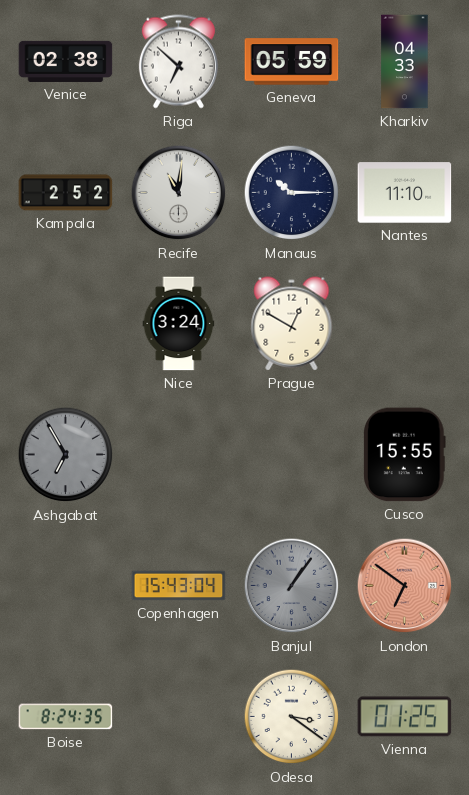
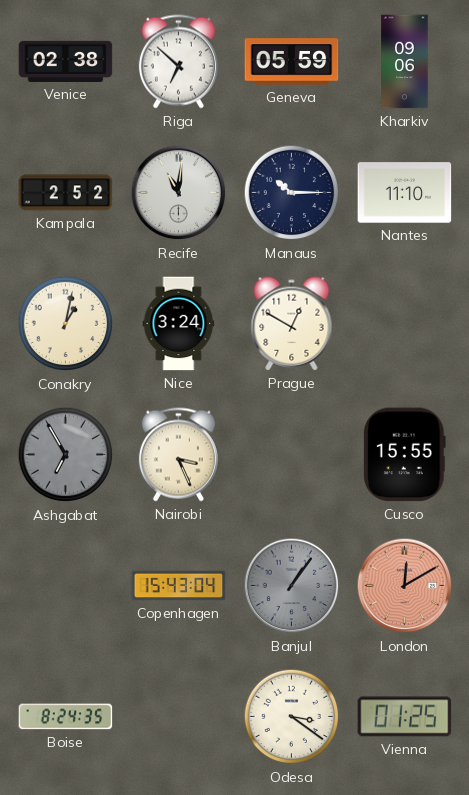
Kharkiv: 04:33 -> 09:06 (405, 62)
Conakry: none -> 1:02 (66, 324)
Nairobi: none -> 3:26 (178, 455)
London: 6:51 -> 12:10 (405, 586)
